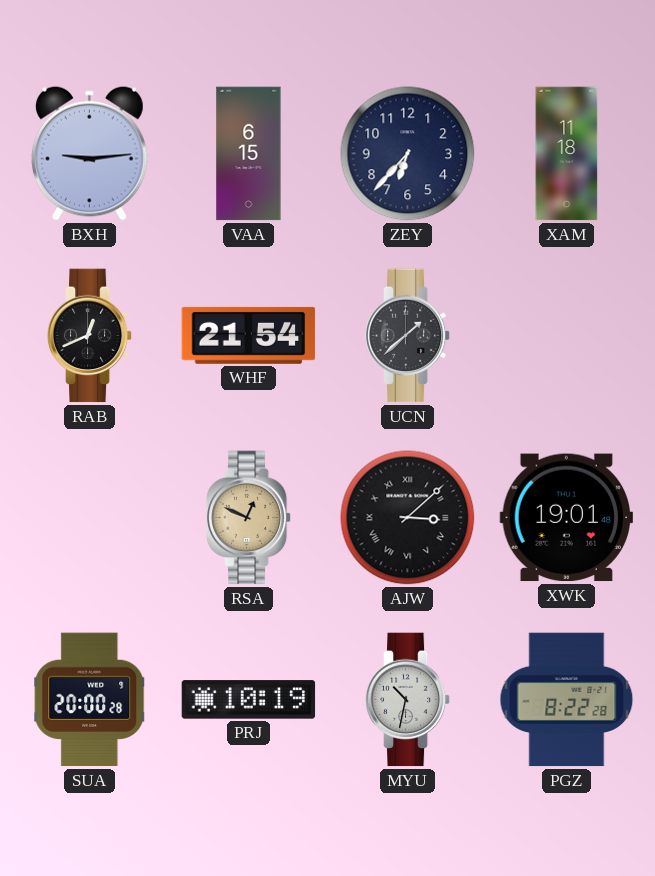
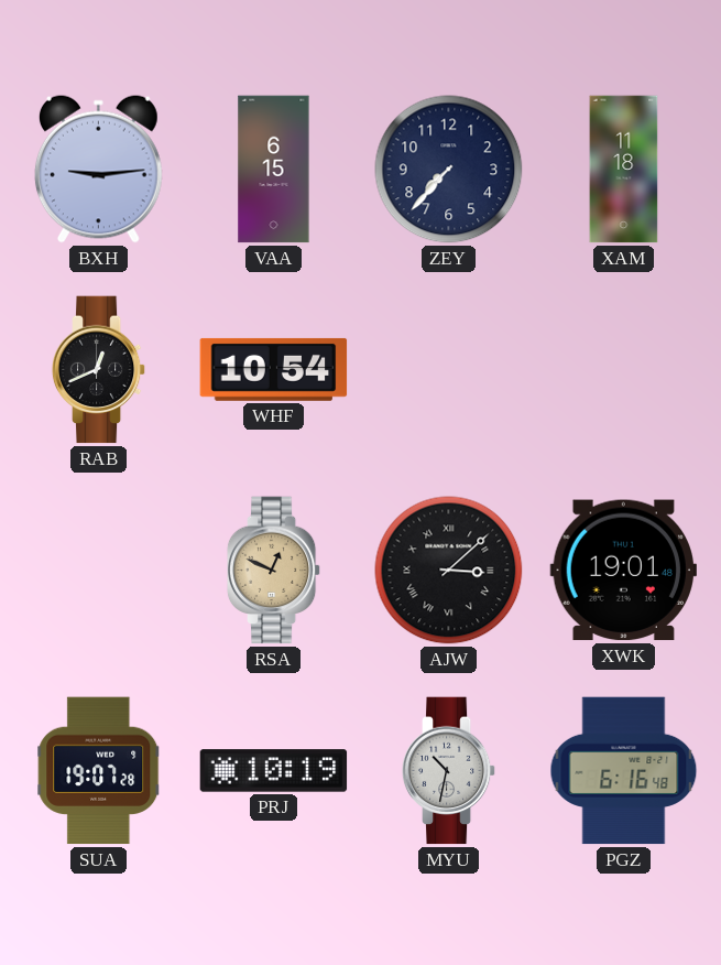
ZEY: 6:37 -> 7:37 (449, 170)
WHF: 21:54 -> 10:54 (274, 369)
UCN: 1:38 -> none (408, 336)
SUA: 20:00 -> 19:07 (99, 771)
PGZ: 8:22 -> 6:16 (624, 771)
